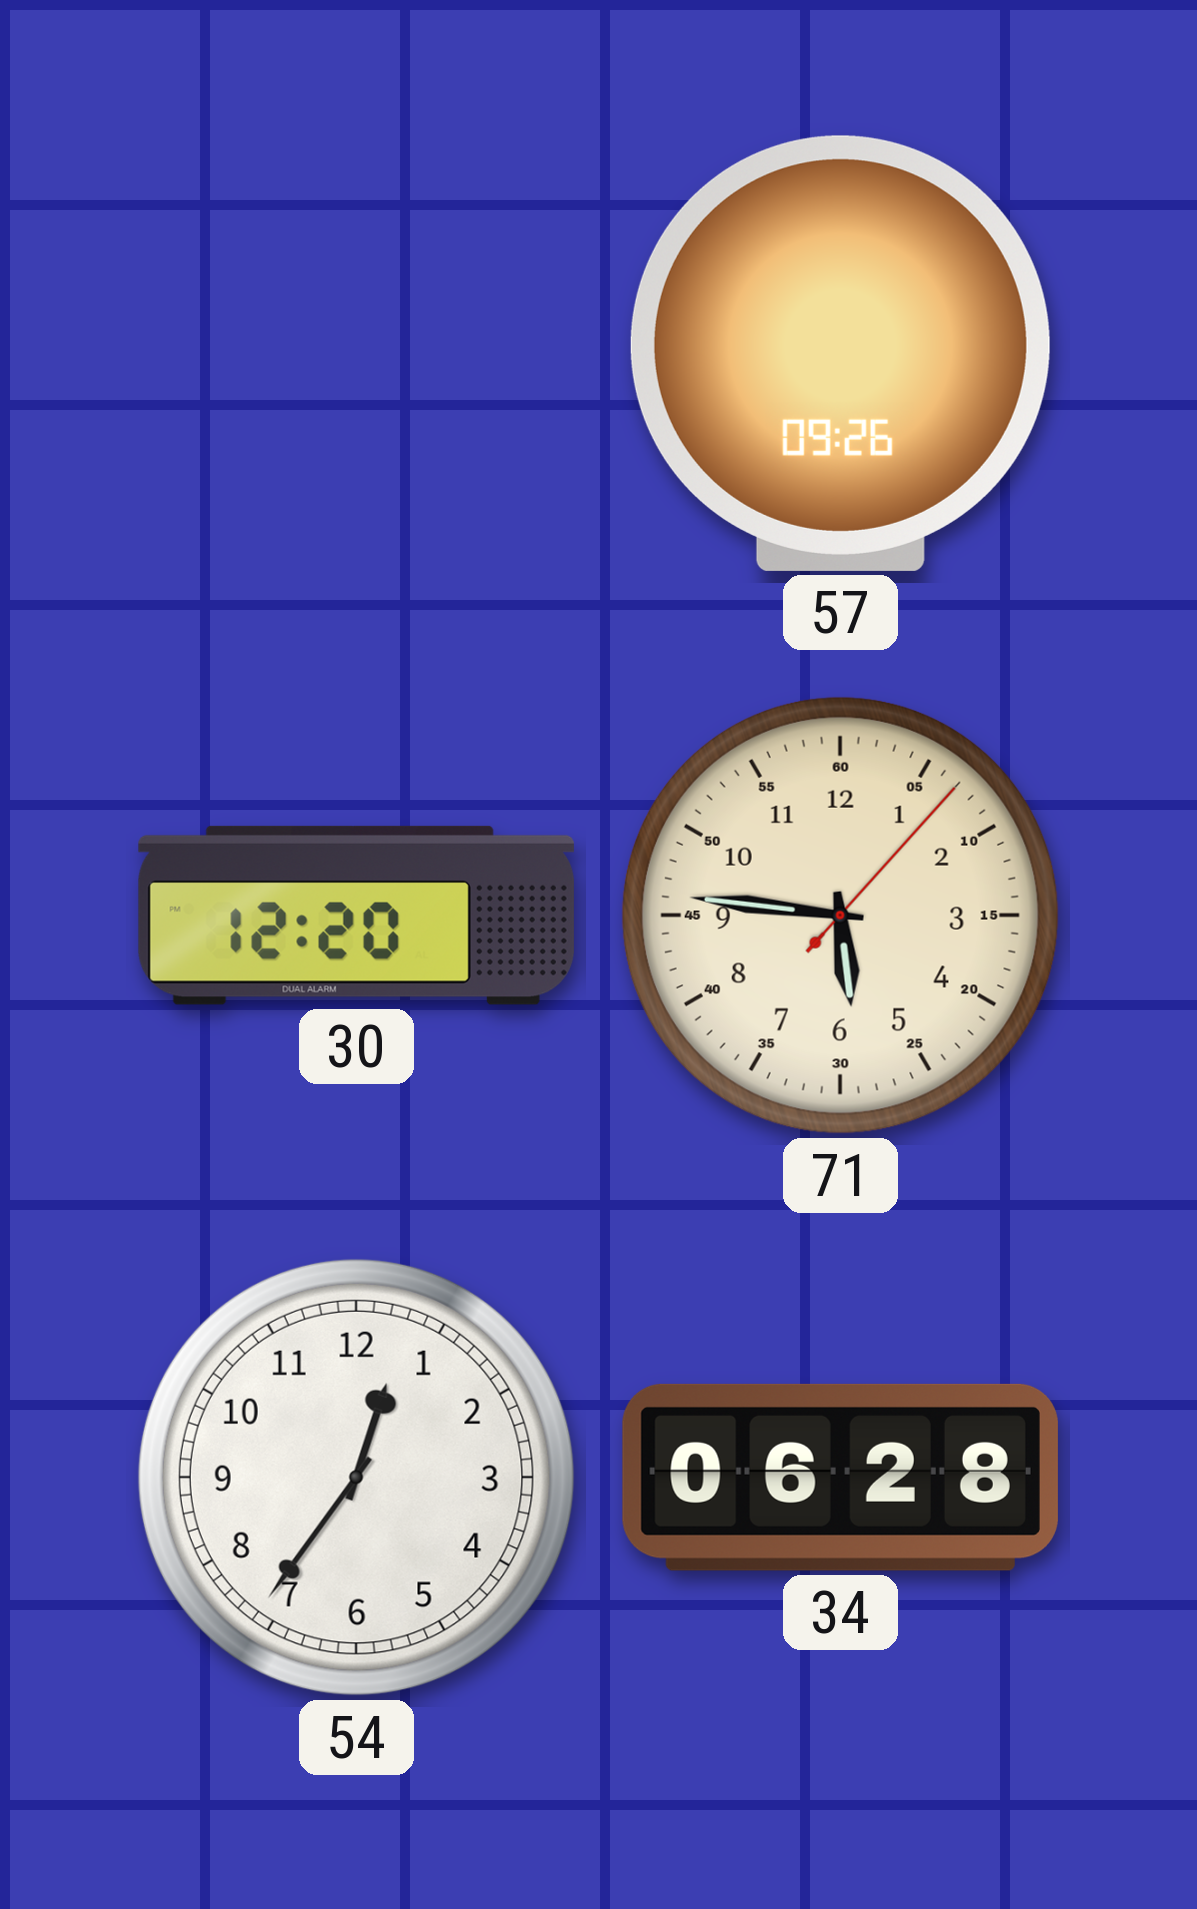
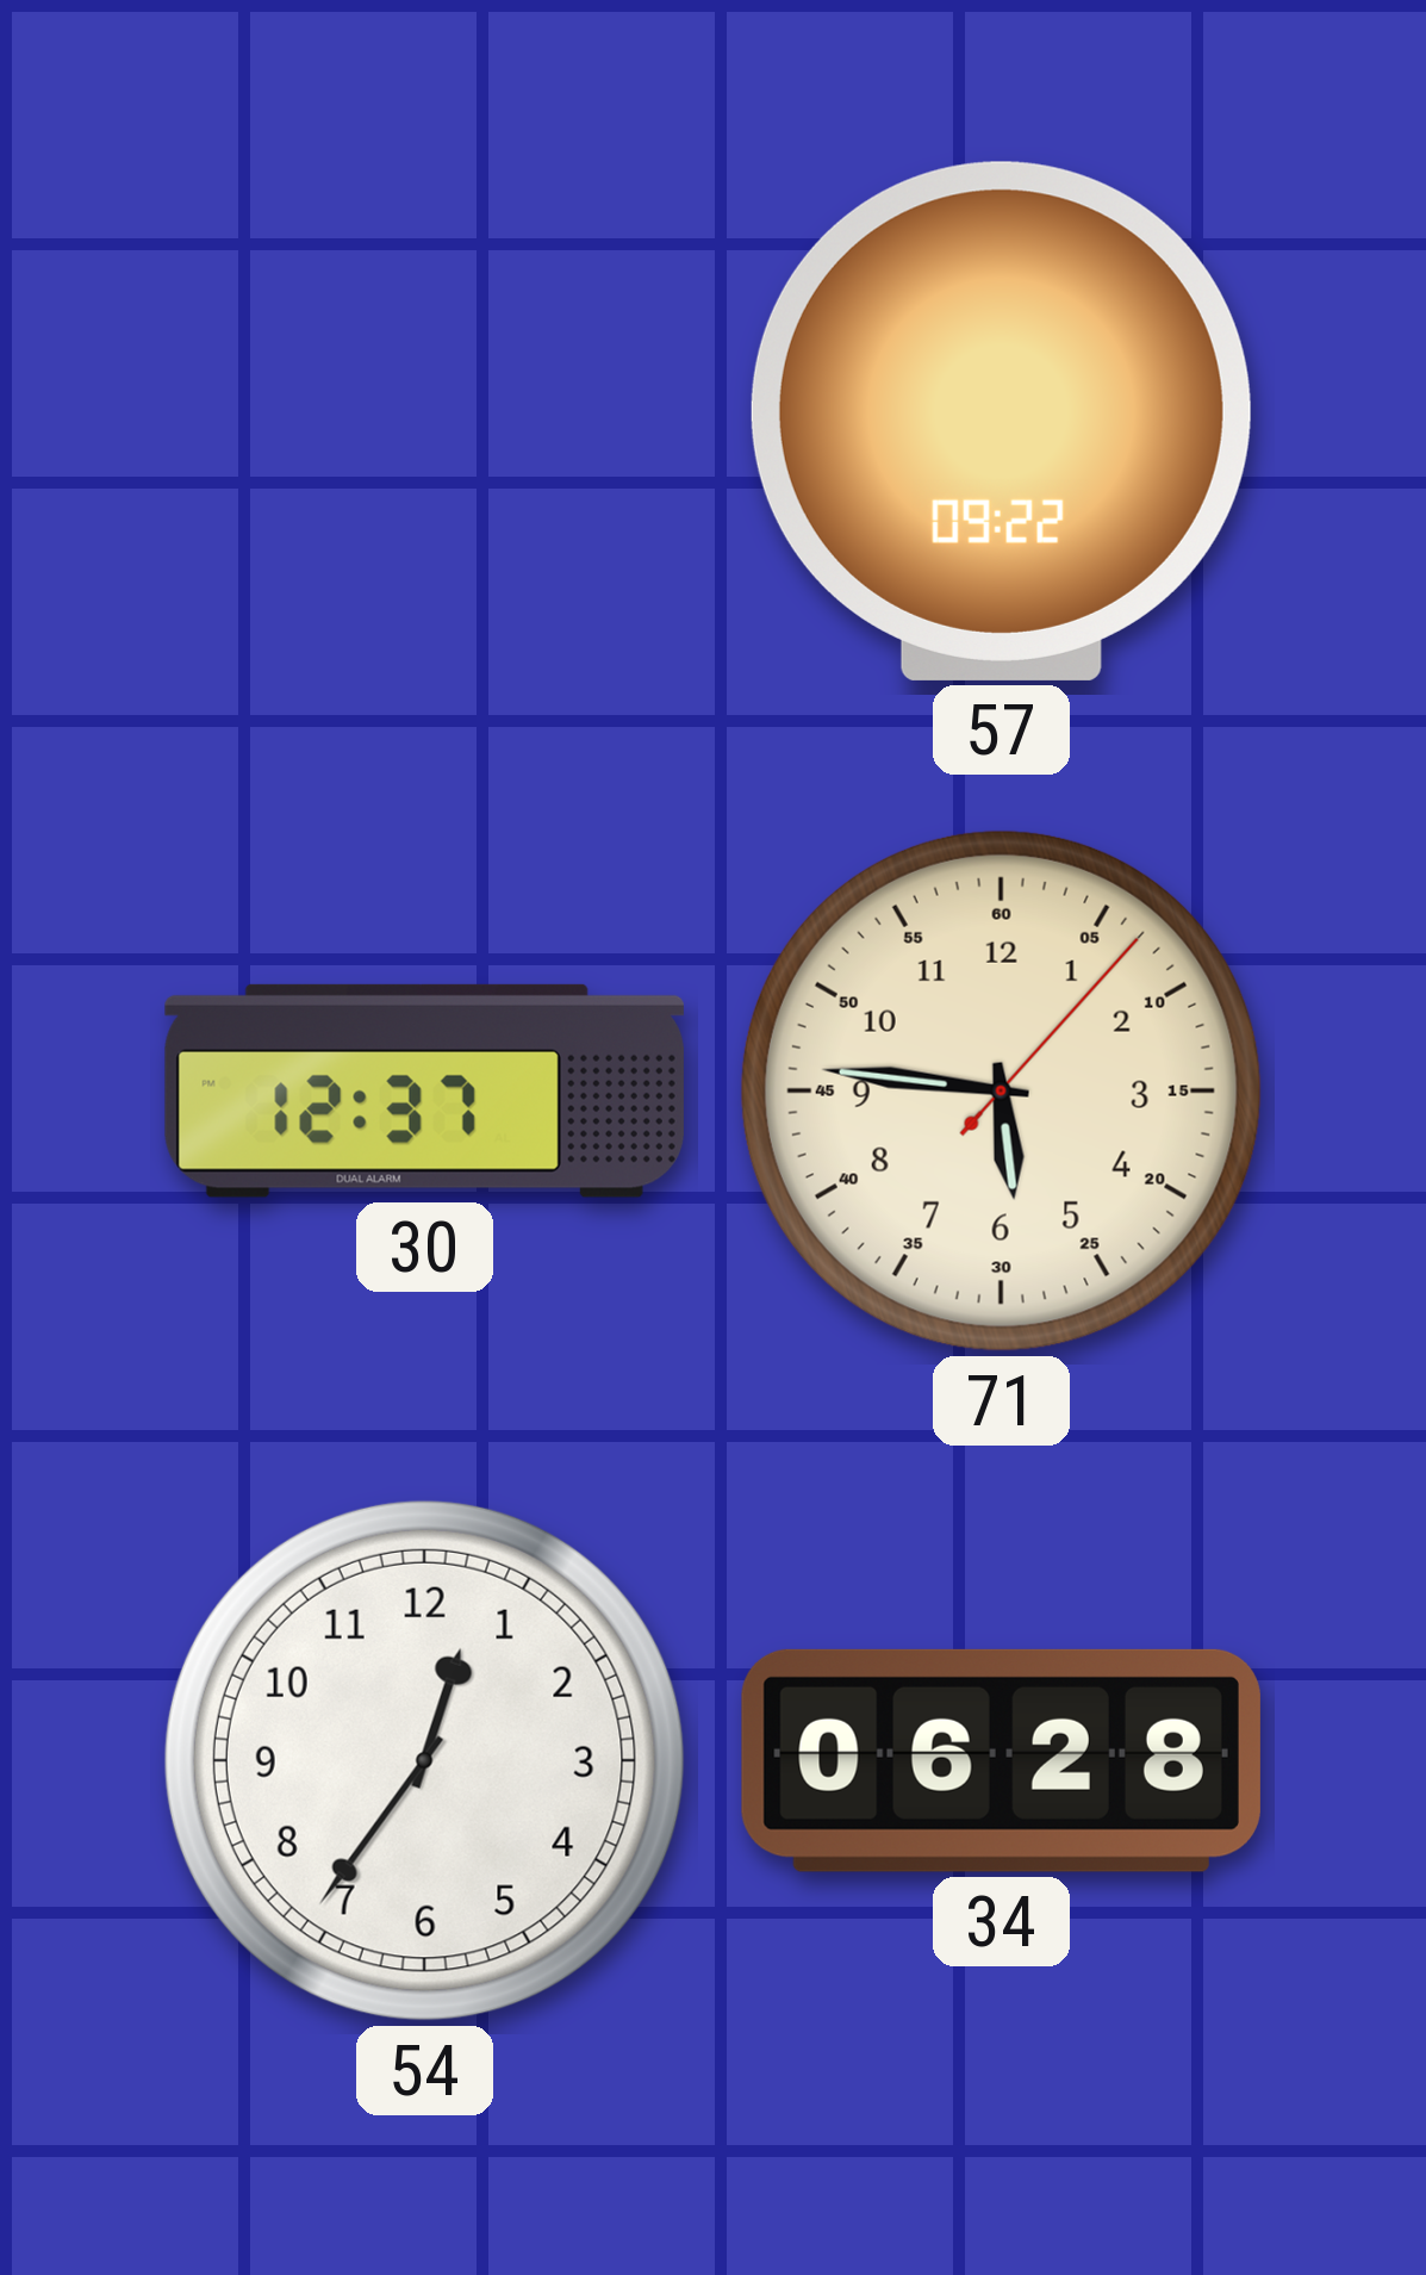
57: 09:26 -> 09:22 (1001, 421)
30: 12:20 -> 12:37 (424, 1090)
